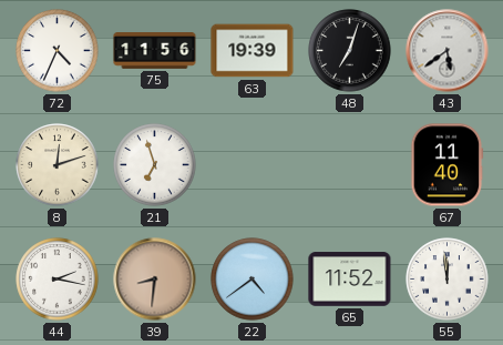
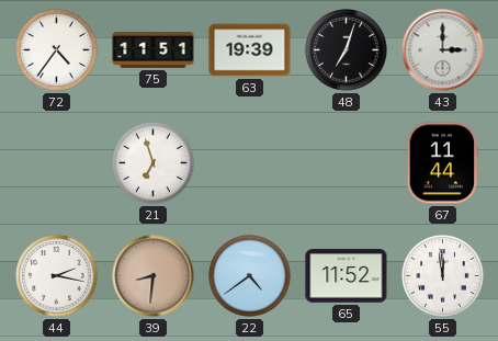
72: 4:34 -> 4:36 (57, 50)
75: 11:56 -> 11:51 (154, 50)
43: 5:39 -> 3:00 (443, 50)
8: 12:12 -> none (58, 165)
67: 11:40 -> 11:44 (443, 163)
